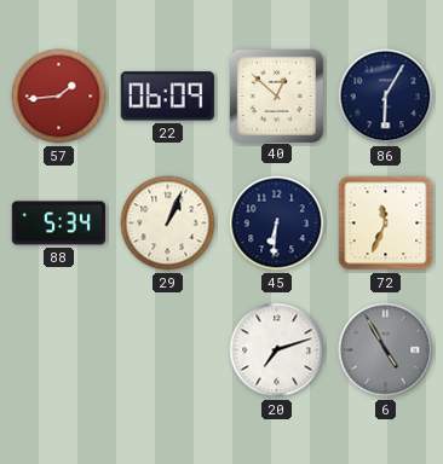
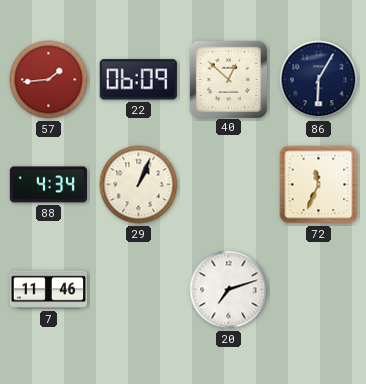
88: 5:34 -> 4:34 (48, 185)
45: 6:31 -> none (277, 224)
7: none -> 11:46 (48, 290)
6: 4:55 -> none (386, 350)
